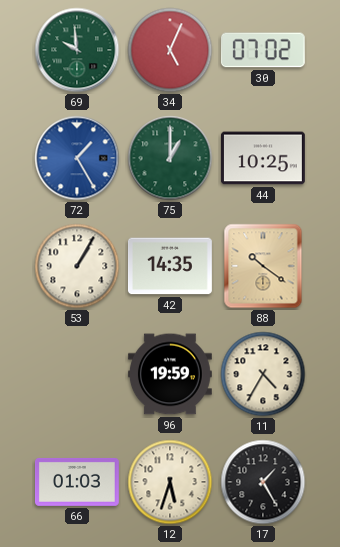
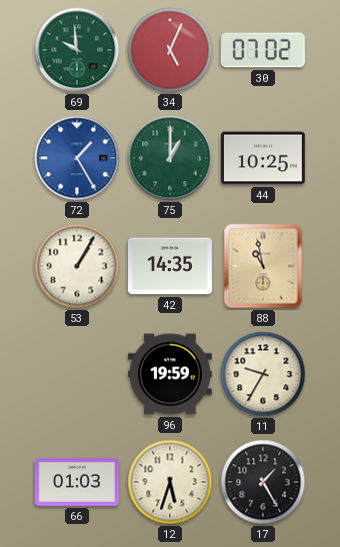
88: 10:21 -> 10:58 (263, 266)
11: 4:35 -> 9:35 (263, 374)
